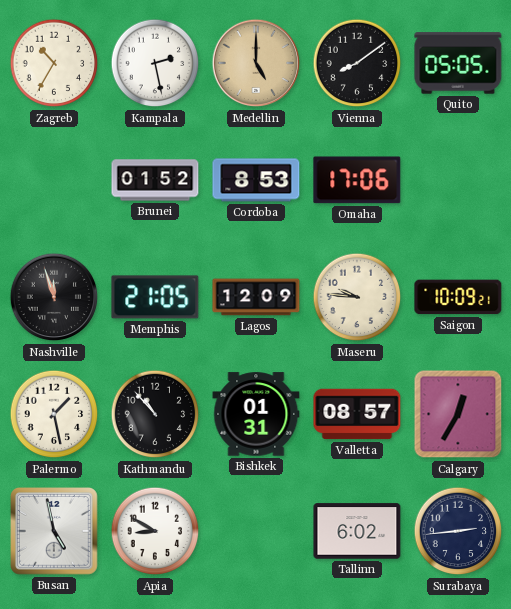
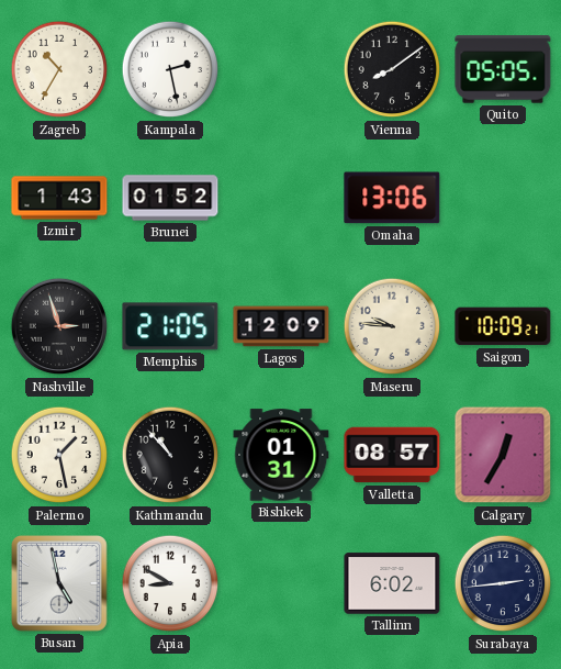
Medellin: 5:00 -> none (256, 63)
Izmir: none -> 1:43 (59, 198)
Cordoba: 8:53 -> none (256, 180)
Omaha: 17:06 -> 13:06 (392, 198)
Nashville: 11:57 -> 2:57 (59, 326)
